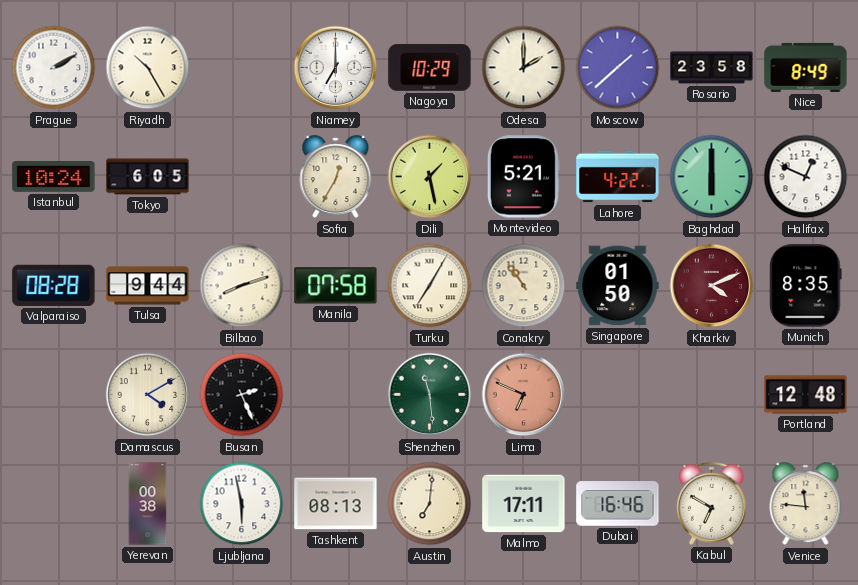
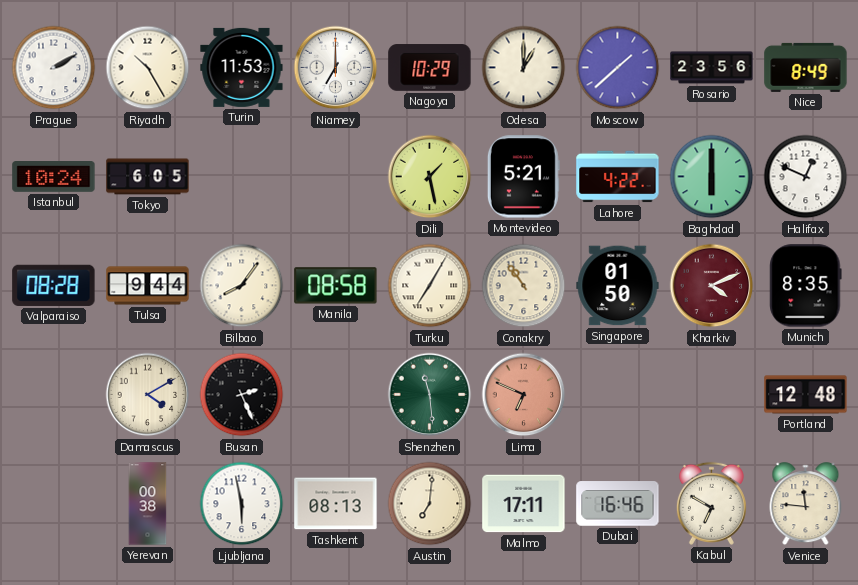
Turin: none -> 11:53 (242, 67)
Odesa: 2:00 -> 1:00 (524, 68)
Rosario: 23:58 -> 23:56 (712, 68)
Sofia: 12:35 -> none (336, 177)
Bilbao: 8:12 -> 8:06 (242, 286)
Manila: 07:58 -> 08:58 (336, 286)
